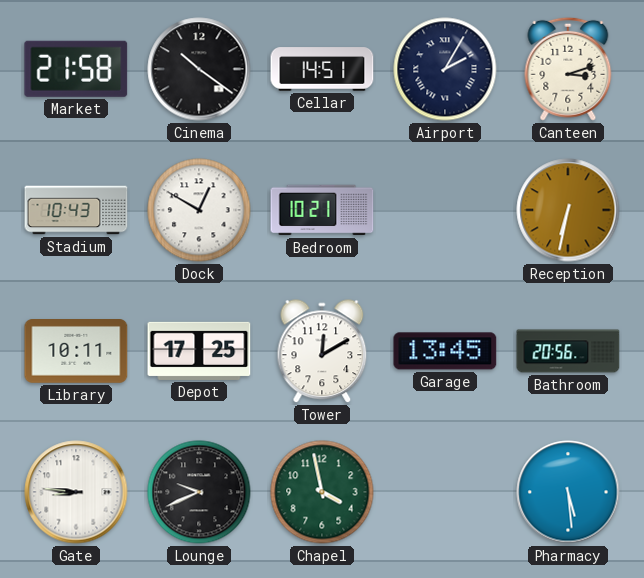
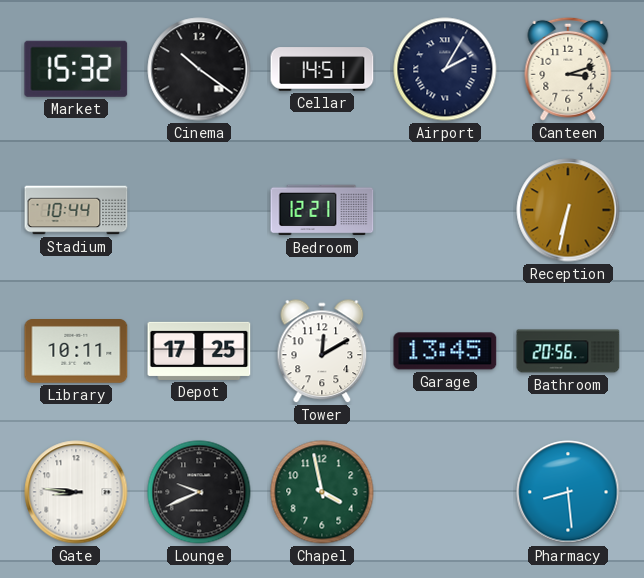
Market: 21:58 -> 15:32 (76, 69)
Stadium: 10:43 -> 10:44 (76, 210)
Dock: 12:50 -> none (199, 210)
Bedroom: 10:21 -> 12:21 (322, 210)
Pharmacy: 5:29 -> 8:29 (568, 492)
